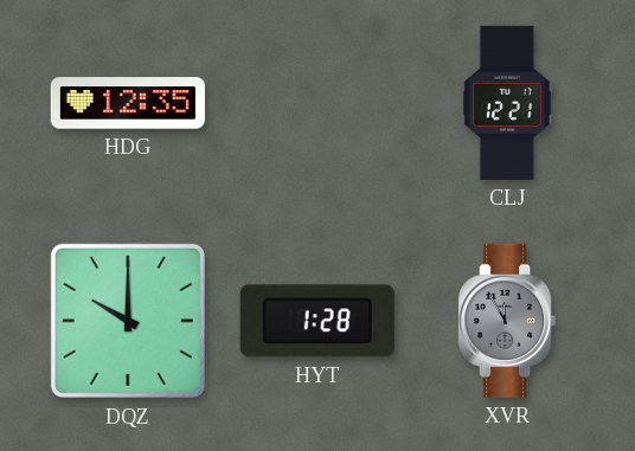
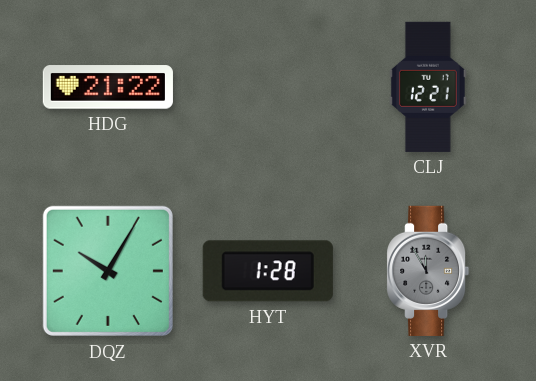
HDG: 12:35 -> 21:22 (108, 87)
DQZ: 10:00 -> 10:05 (108, 271)
